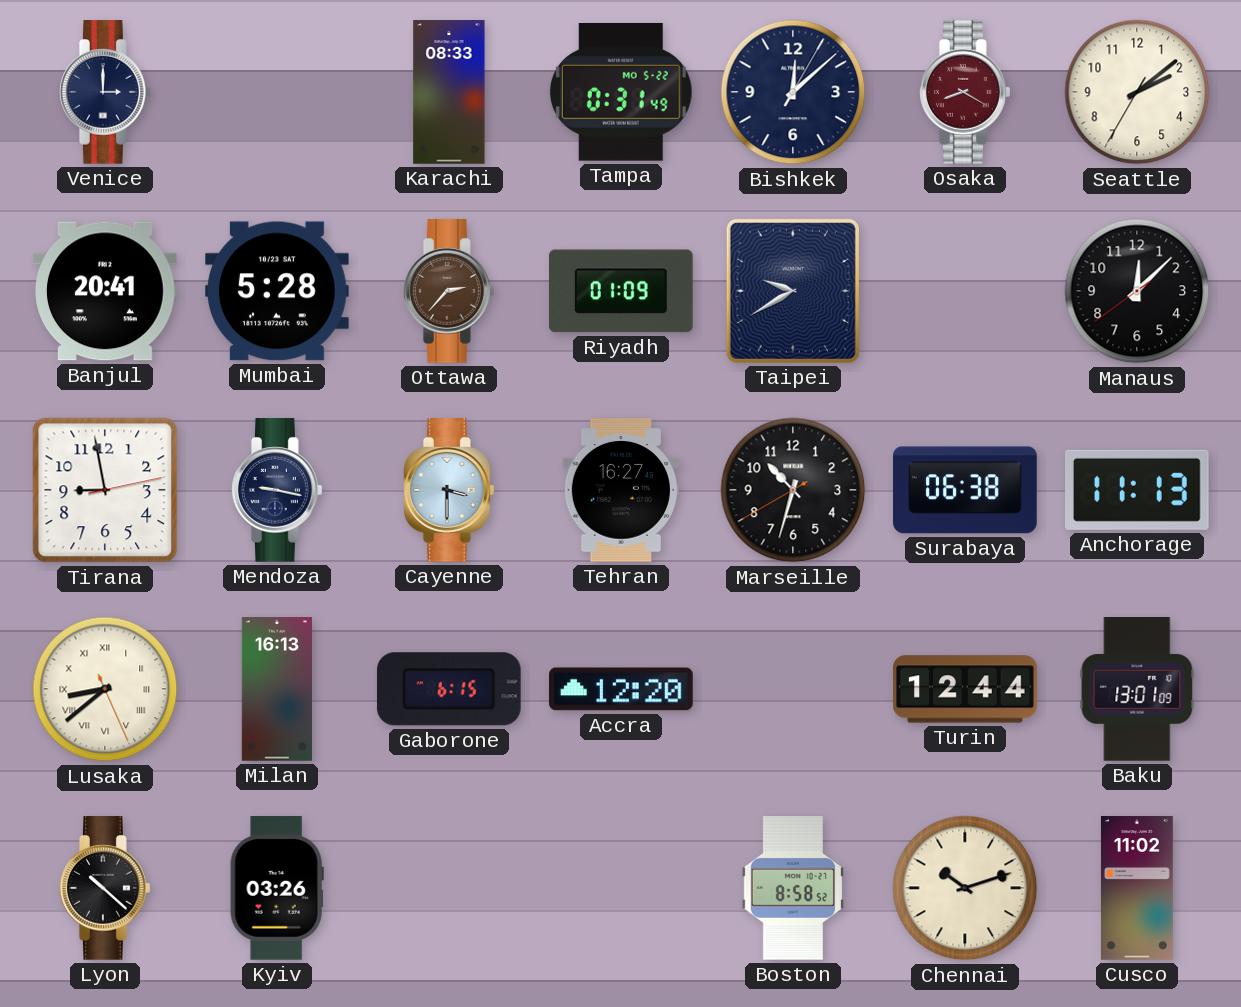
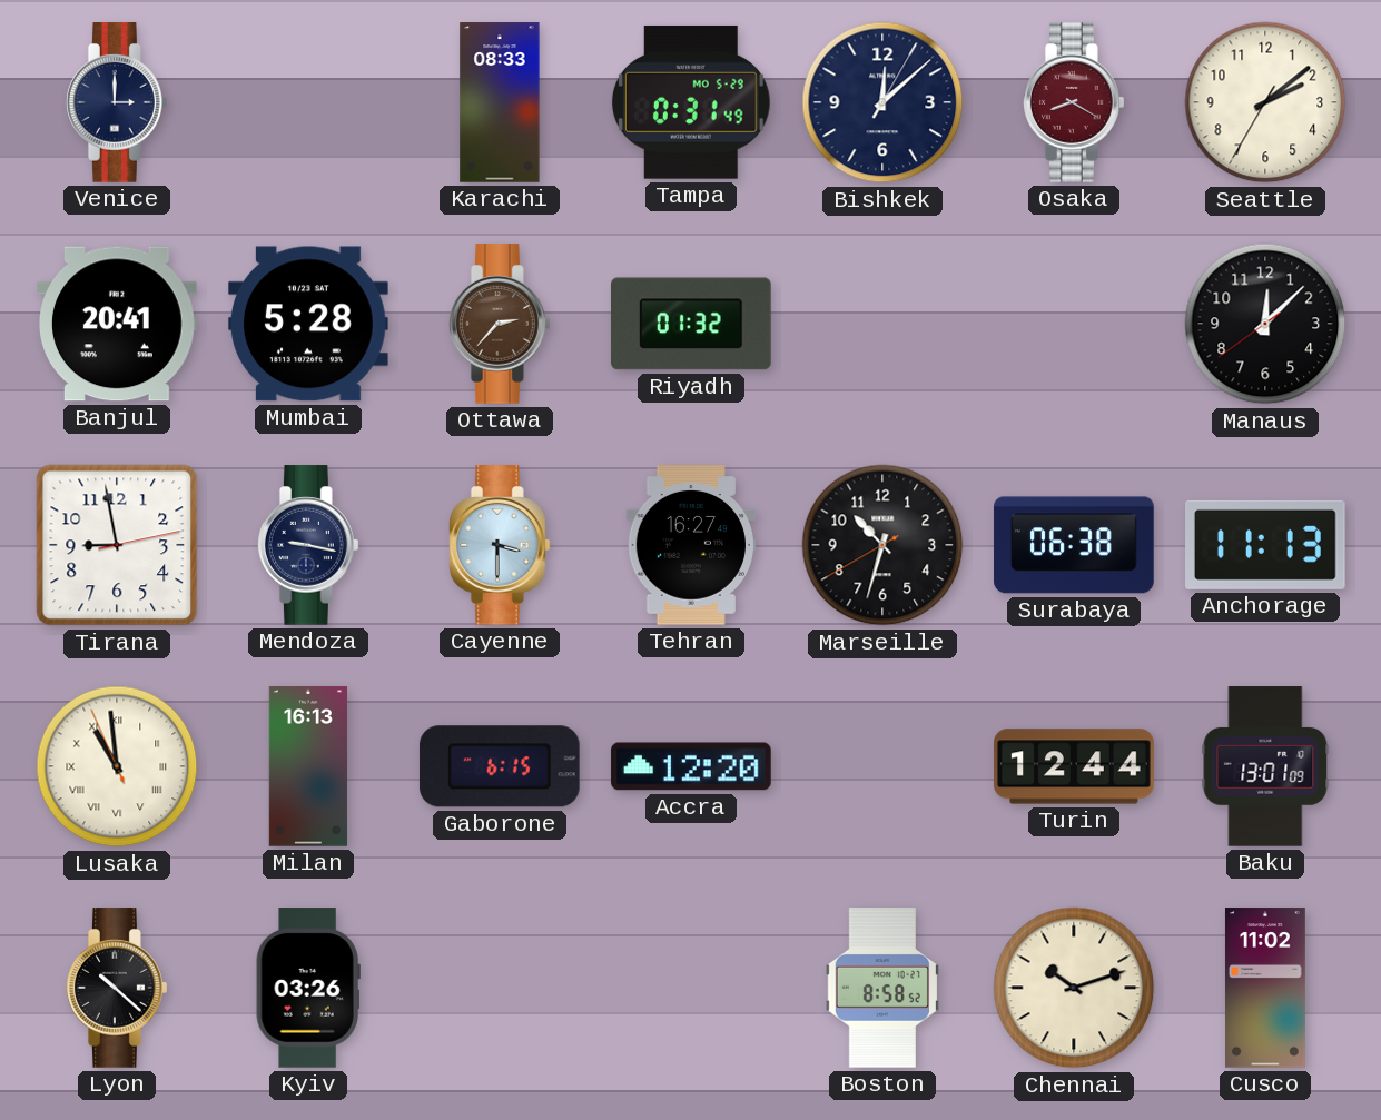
Tampa date: MO 5-22 -> MO 5-29 (691, 102)
Riyadh: 01:09 -> 01:32 (692, 324)
Taipei: 9:40 -> none (793, 291)
Lusaka: 8:38 -> 10:58 (117, 766)
